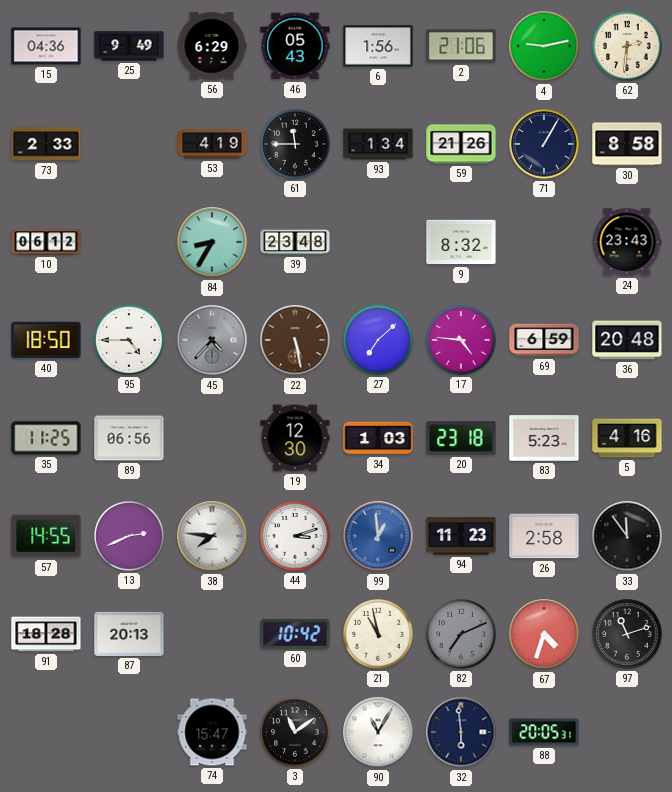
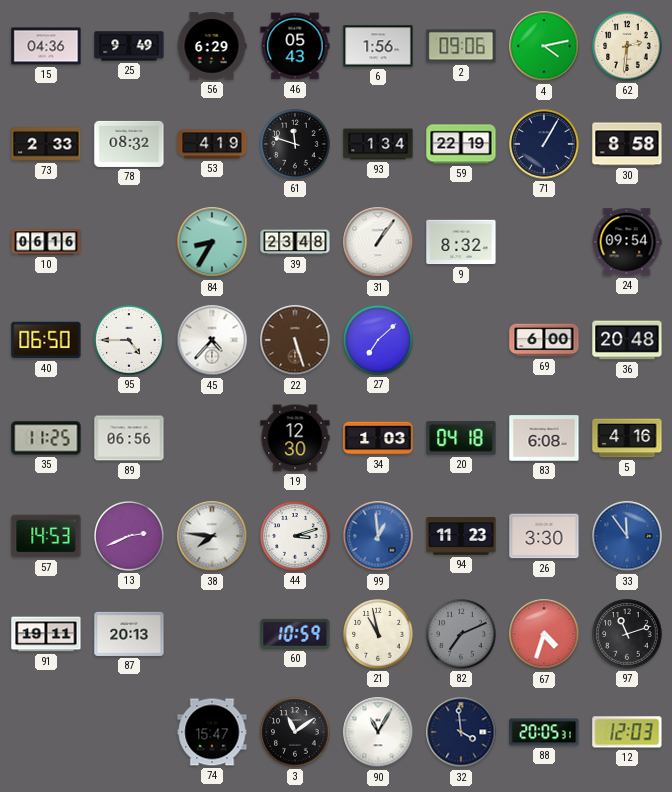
2: 21:06 -> 09:06 (461, 46)
4: 9:13 -> 4:13 (544, 46)
78: none -> 08:32 (129, 144)
61: 11:45 -> 11:48 (295, 144)
59: 21:26 -> 22:19 (461, 144)
10: 06:12 -> 06:16 (46, 242)
31: none -> 1:06 (378, 242)
24: 23:43 -> 09:54 (627, 242)
40: 18:50 -> 06:50 (46, 340)
45 dial: grey -> white (212, 340)
22: 5:28 -> 5:27 (295, 340)
17: 4:46 -> none (461, 340)
69: 6:59 -> 6:00 (544, 340)
20: 23:18 -> 04:18 (461, 438)
83: 5:23 -> 6:08 (544, 438)
57: 14:55 -> 14:53 (46, 536)
26: 2:58 -> 3:30 (544, 536)
33 dial: black -> blue (627, 536)
91: 18:28 -> 19:11 (46, 634)
60: 10:42 -> 10:59 (295, 634)
32: 5:59 -> 3:59 (461, 732)
12: none -> 12:03 (627, 732)
